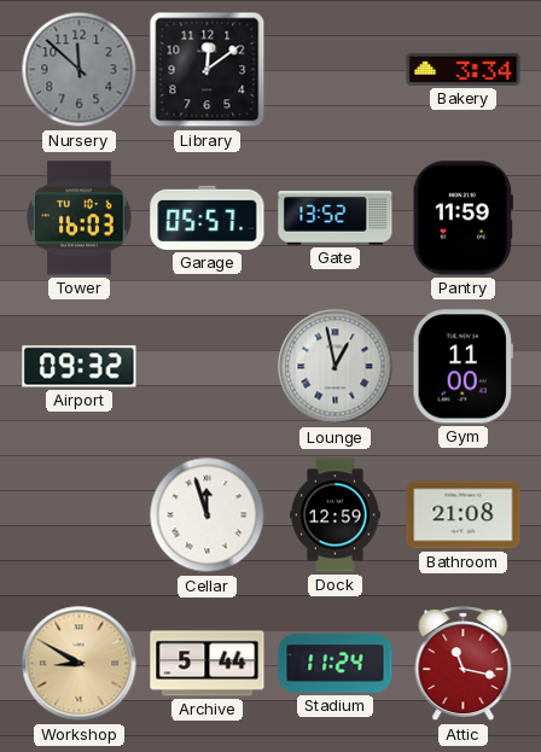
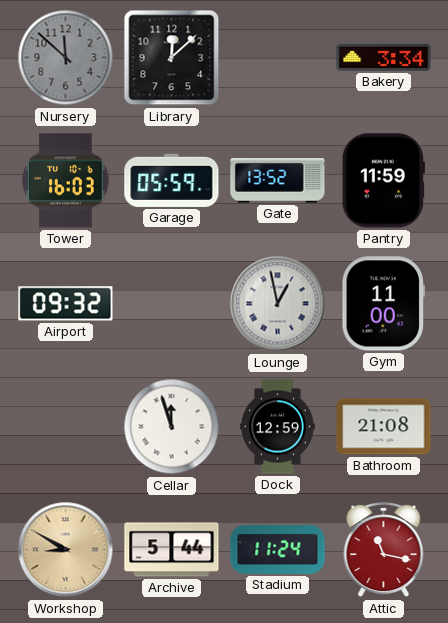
Library: 12:09 -> 12:08 (172, 58)
Garage: 05:57 -> 05:59 (172, 180)
